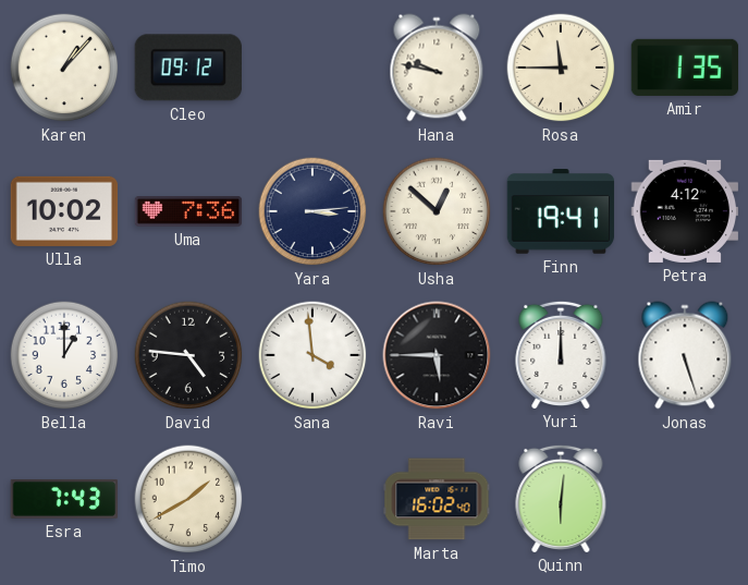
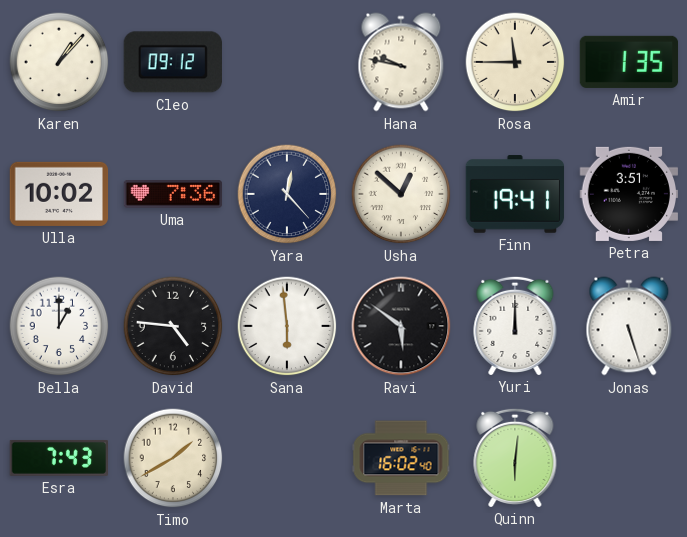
Yara: 3:14 -> 12:23 (287, 194)
Petra: 4:12 -> 3:51 (628, 194)
Sana: 3:59 -> 5:59 (287, 326)
Ravi: 5:45 -> 5:51 (401, 326)
